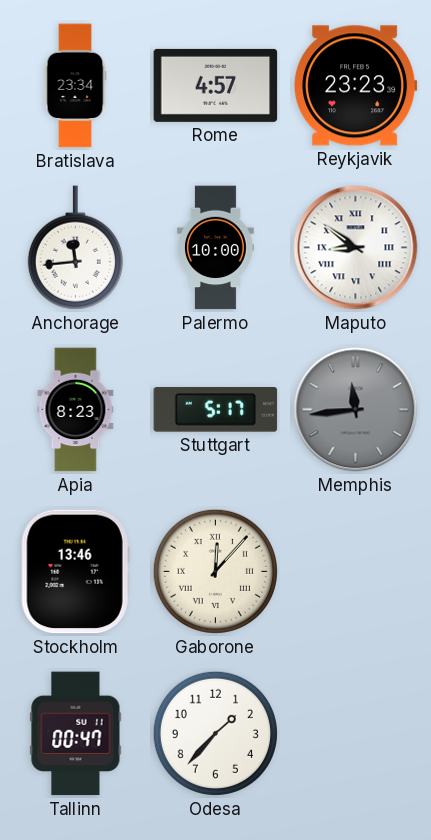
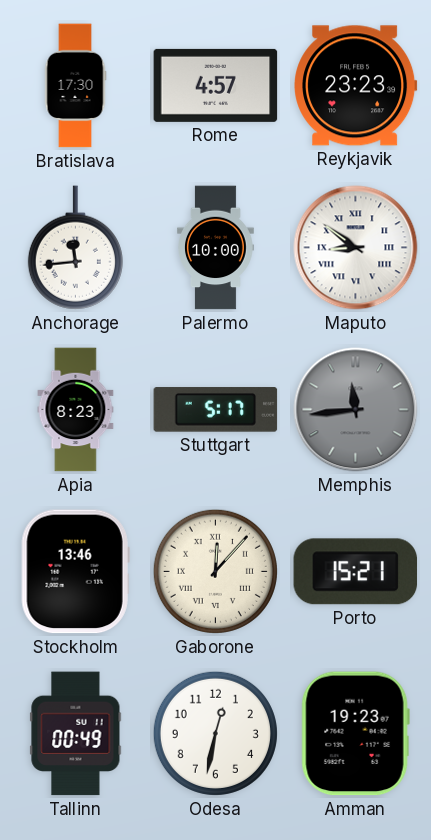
Bratislava: 23:34 -> 17:30 (75, 86)
Porto: none -> 15:21 (356, 572)
Tallinn: 00:47 -> 00:49 (76, 734)
Odesa: 1:37 -> 12:32 (215, 733)
Amman: none -> 19:23 (355, 734)
